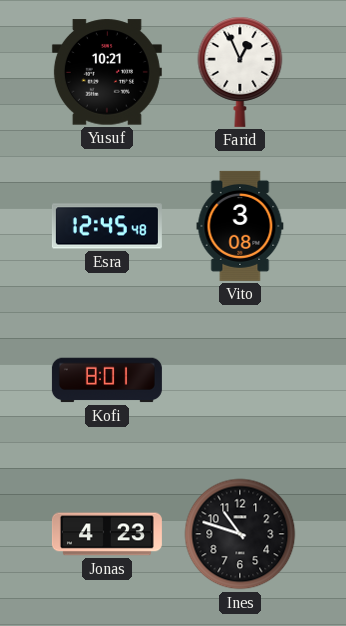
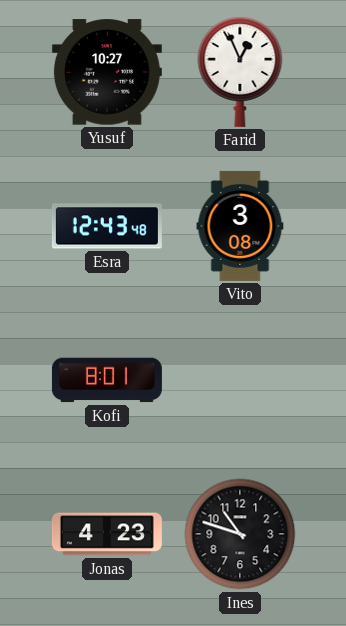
Yusuf: 10:21 -> 10:27 (107, 72)
Esra: 12:45 -> 12:43 (107, 226)
